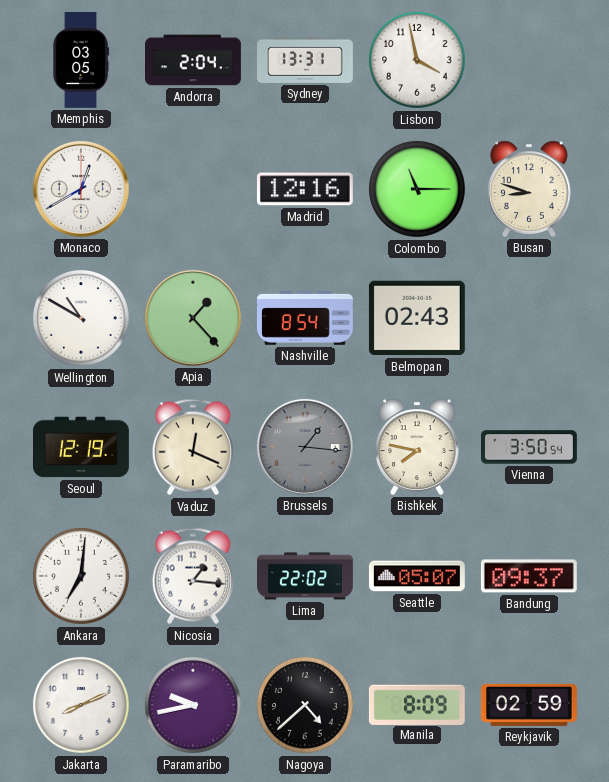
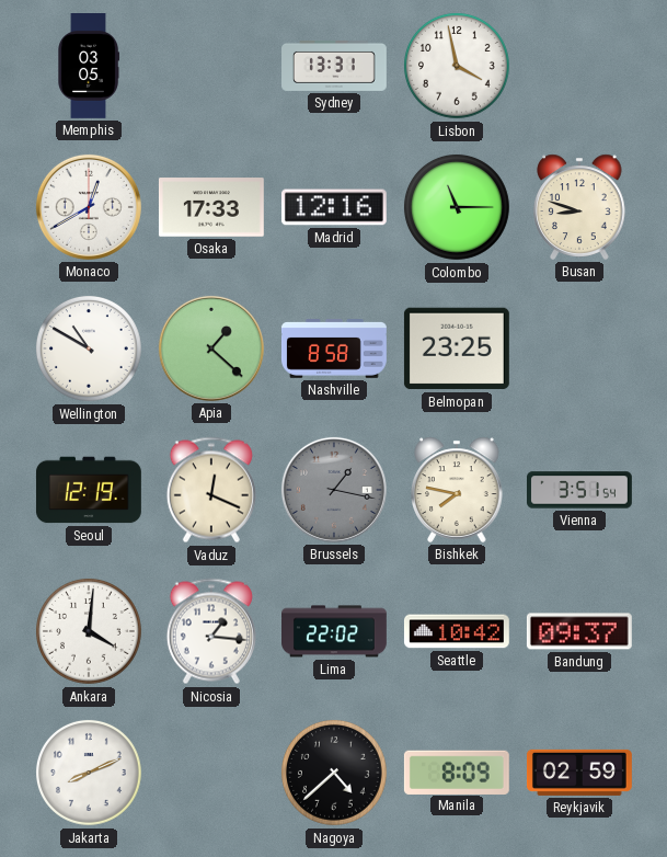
Andorra: 2:04 -> none (194, 60)
Osaka: none -> 17:33 (211, 207)
Apia: 1:23 -> 1:22 (211, 348)
Nashville: 8:54 -> 8:58 (334, 350)
Belmopan: 02:43 -> 23:25 (457, 348)
Brussels: 1:16 -> 1:17 (334, 490)
Vienna: 3:50 -> 3:51 (580, 490)
Ankara: 7:01 -> 4:01 (90, 632)
Seattle: 05:07 -> 10:42 (457, 631)
Paramaribo: 9:43 -> none (194, 706)
